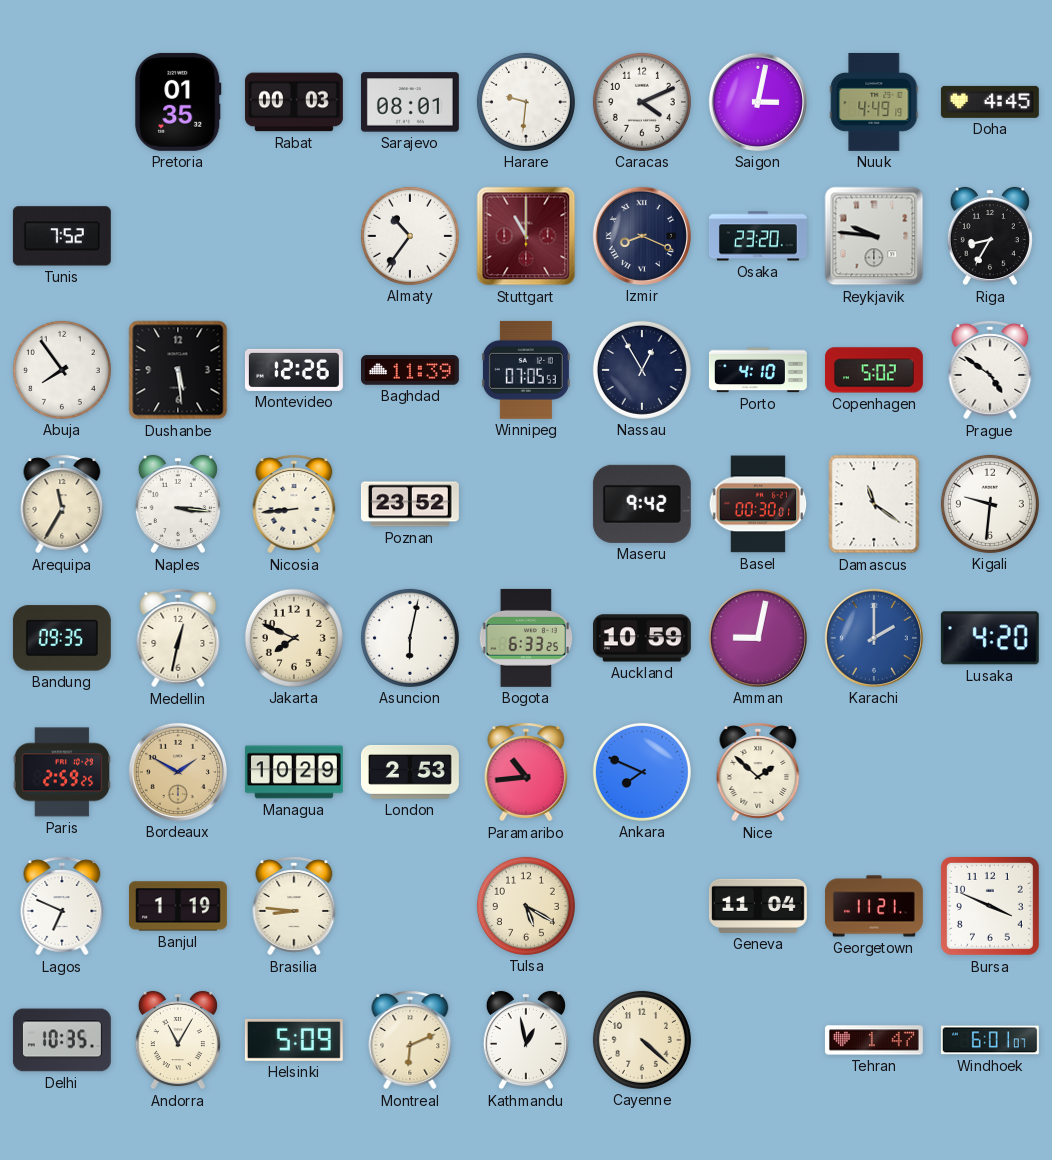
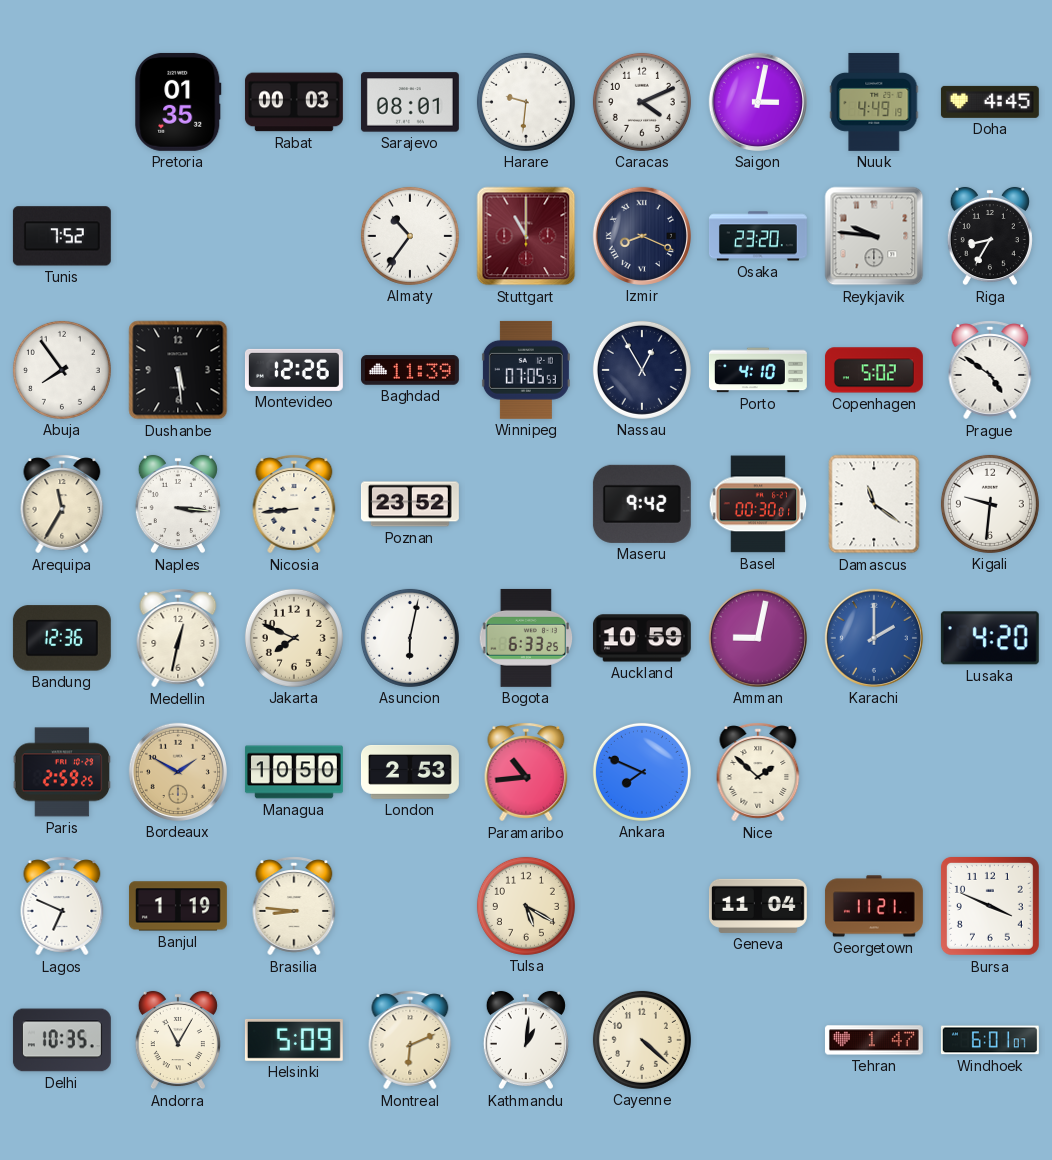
Bandung: 09:35 -> 12:36 (62, 638)
Managua: 10:29 -> 10:50 (294, 772)
Kathmandu: 12:58 -> 1:01 (526, 1040)
